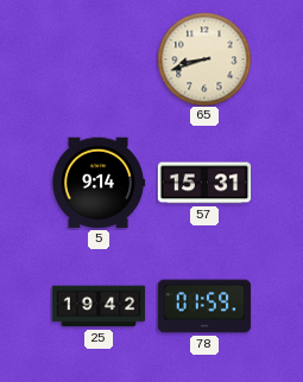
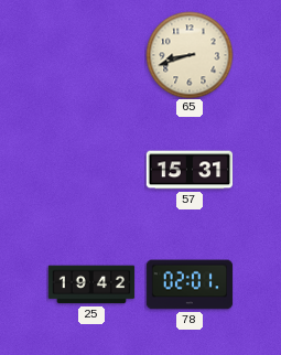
5: 9:14 -> none (99, 183)
78: 01:59 -> 02:01 (190, 284)
